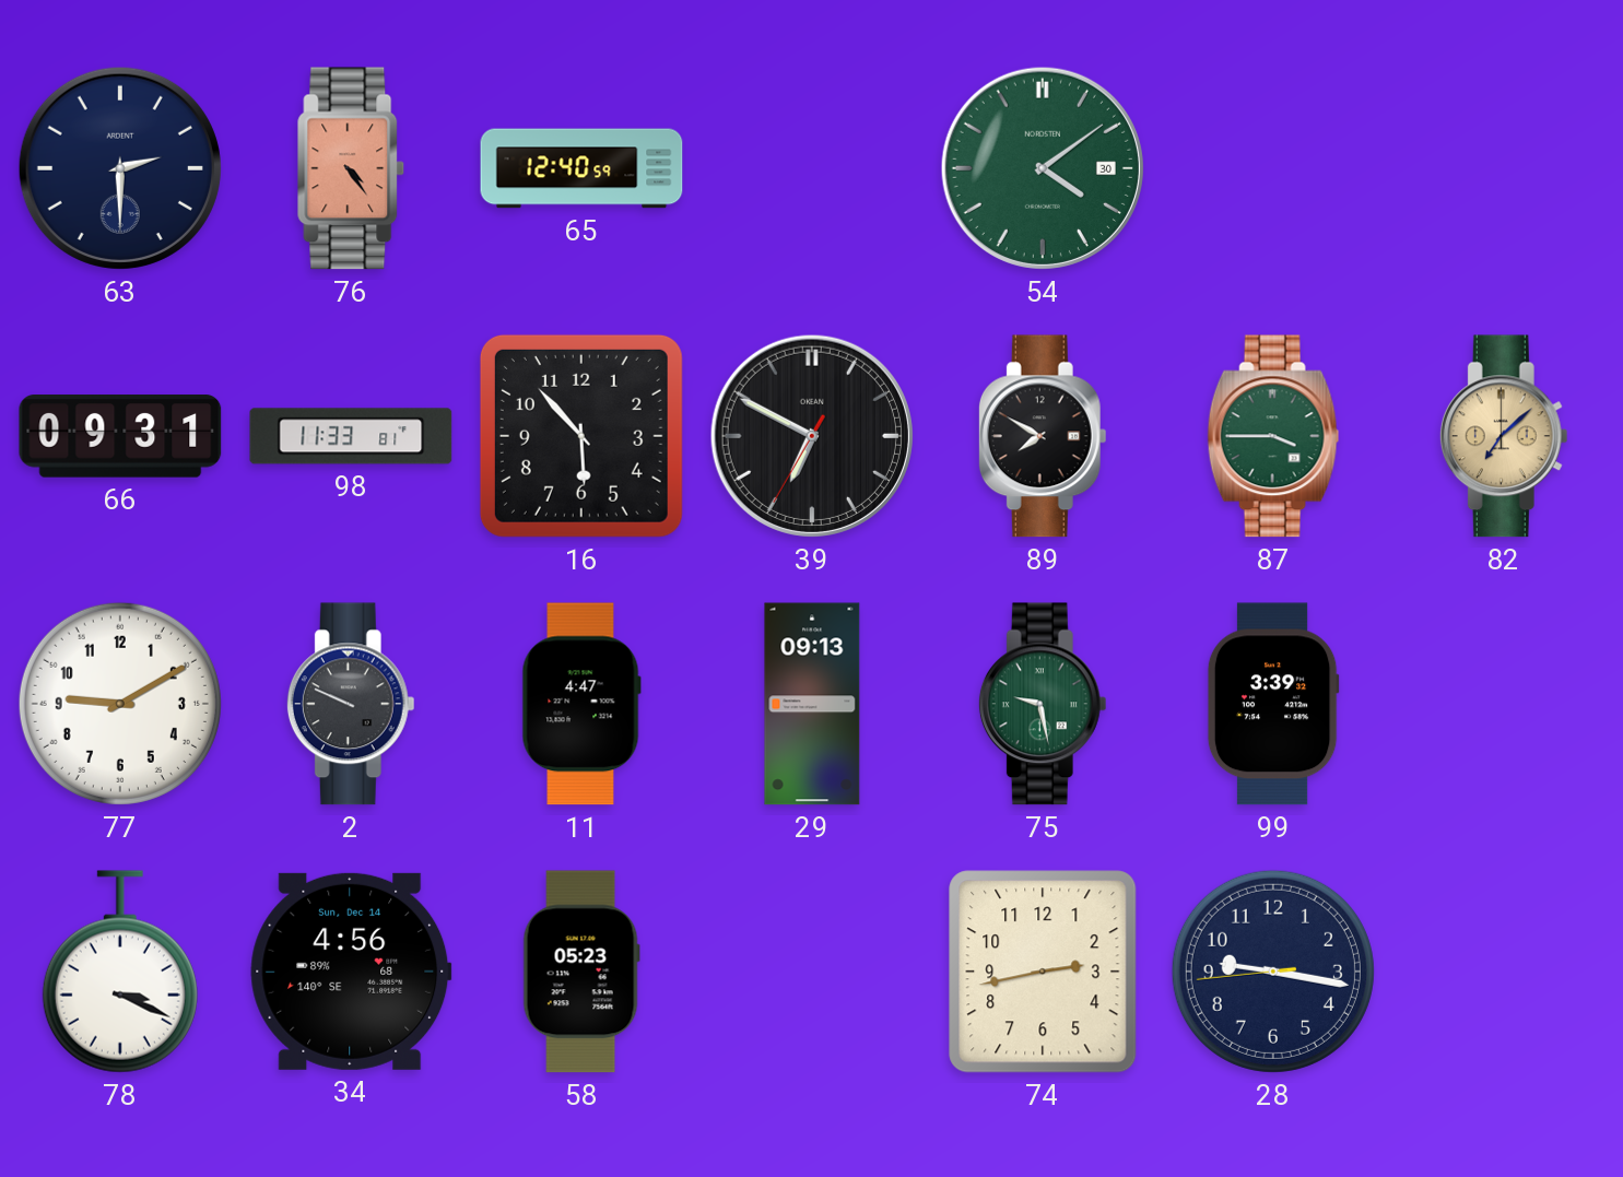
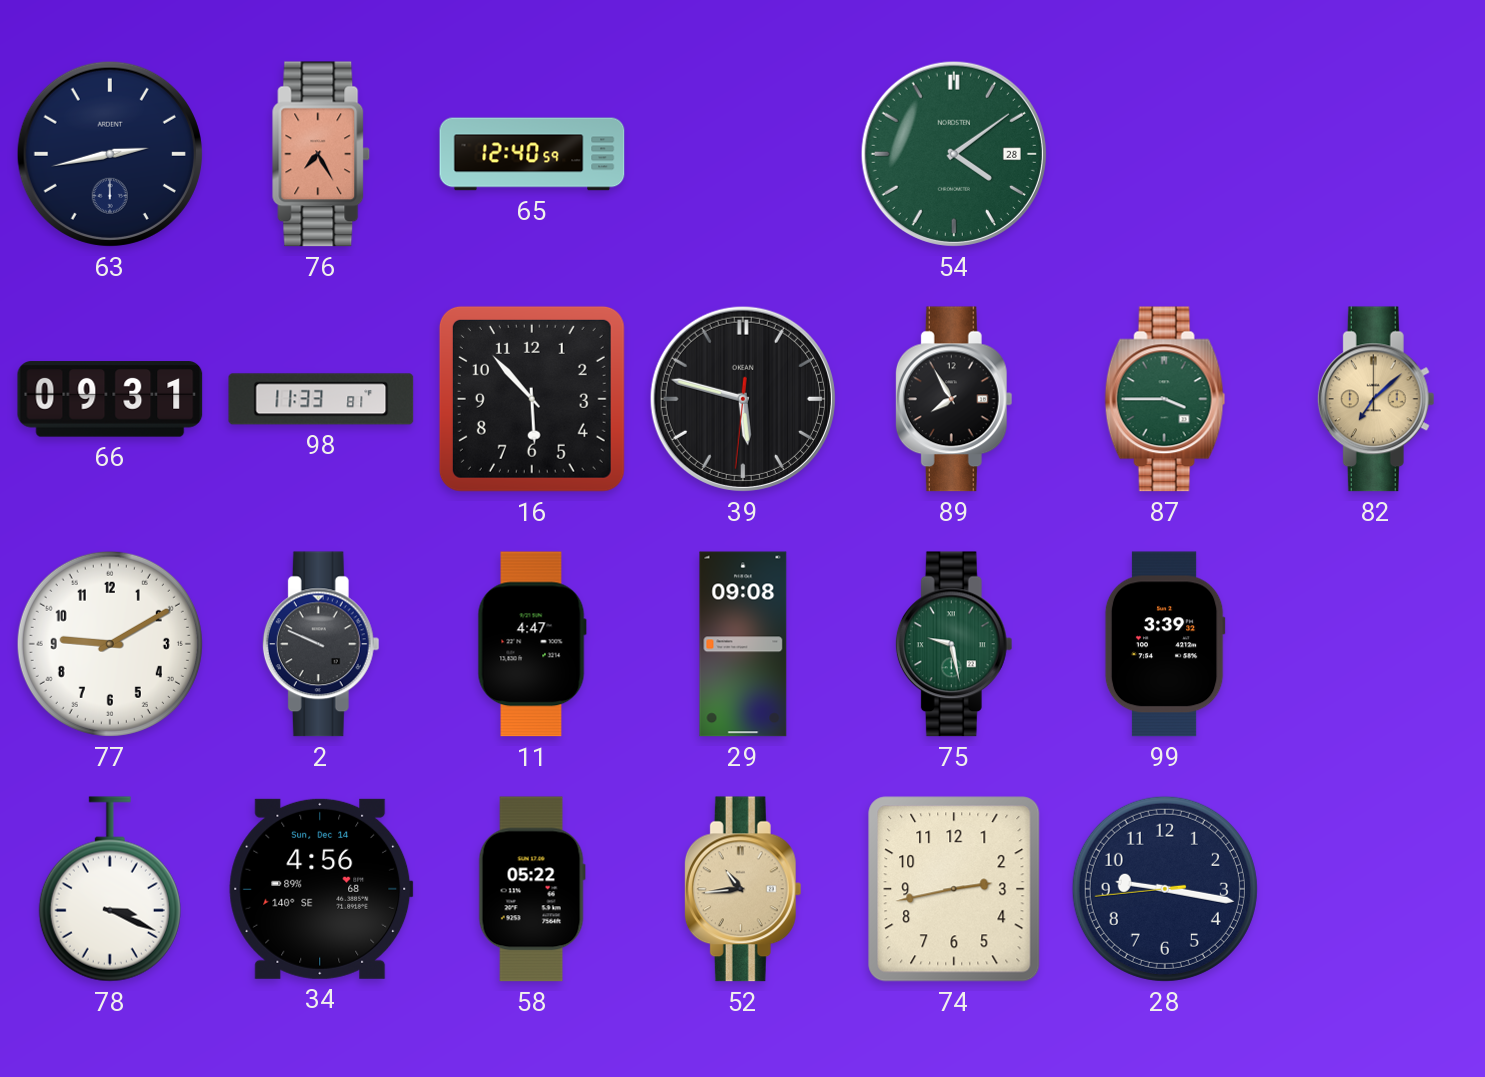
63: 2:30 -> 2:43 (110, 154)
76: 4:24 -> 7:25 (321, 154)
54 date: 30 -> 28 (954, 154)
39: 6:49 -> 5:47 (743, 399)
89: 7:50 -> 7:55 (954, 399)
29: 09:13 -> 09:08 (743, 644)
58: 05:23 -> 05:22 (532, 889)
52: none -> 10:44 (743, 889)
